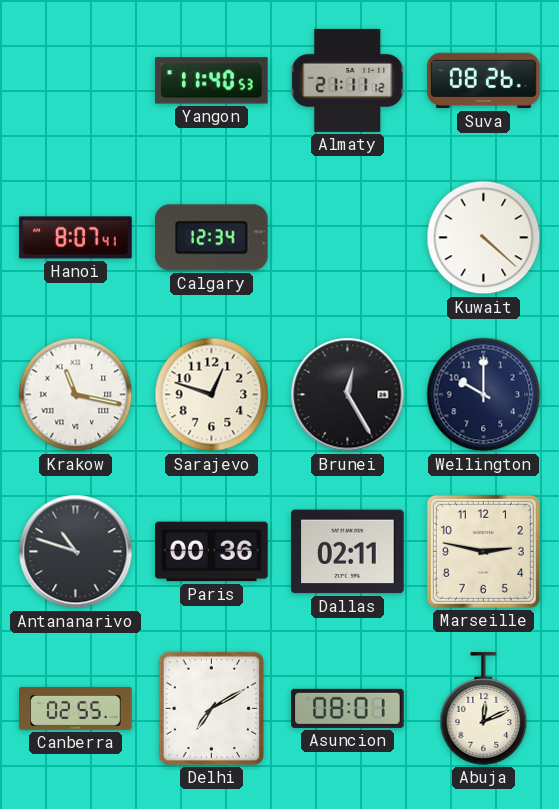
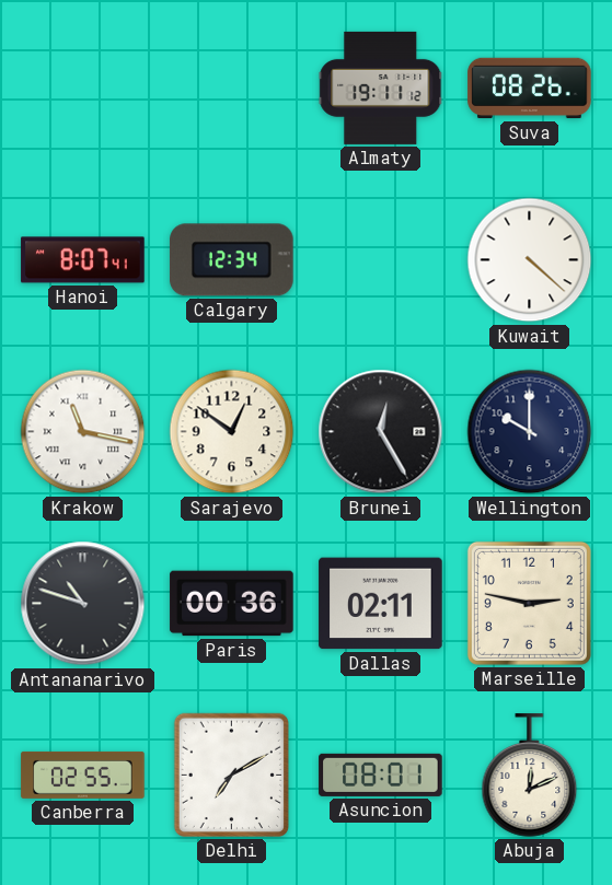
Yangon: 11:40 -> none (212, 81)
Almaty: 21:11 -> 19:11 (381, 88)
Sarajevo: 12:48 -> 12:51 (232, 432)
